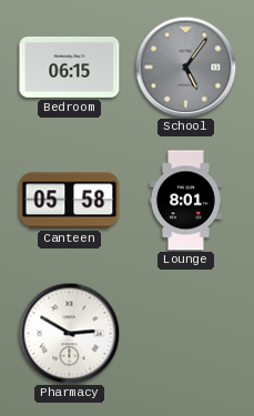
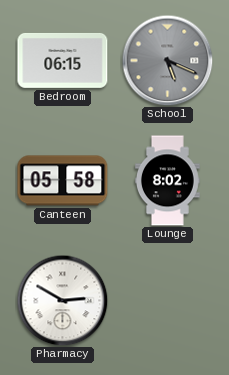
School: 5:06 -> 5:19 (167, 60)
Lounge: 8:01 -> 8:02 (168, 181)
